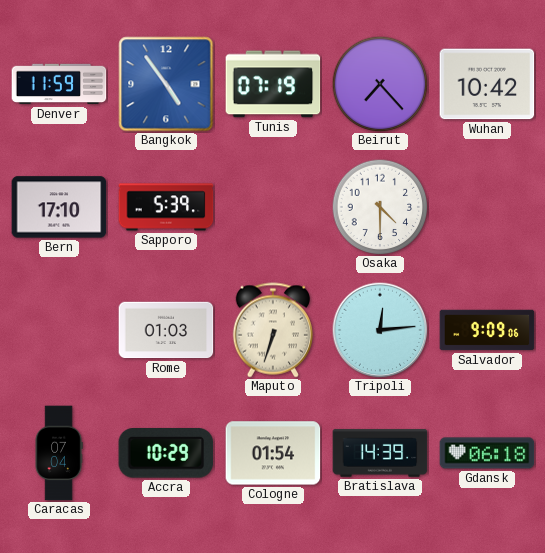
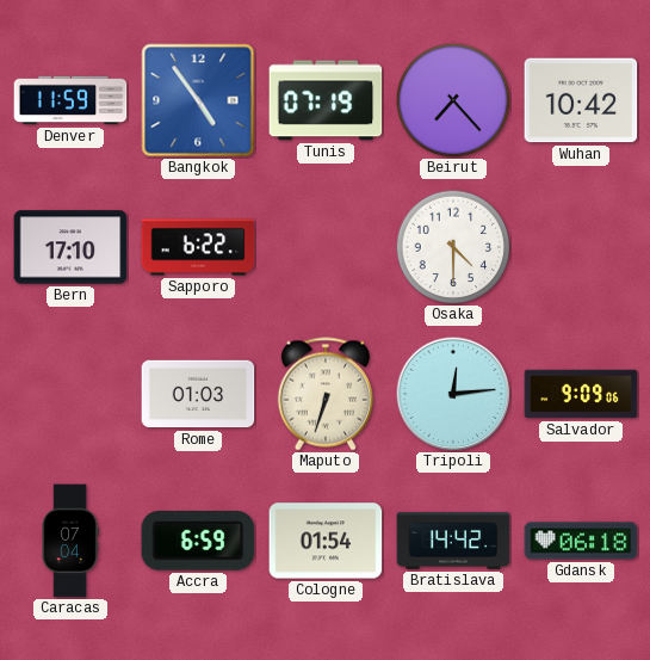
Sapporo: 5:39 -> 6:22 (198, 247)
Accra: 10:29 -> 6:59 (198, 542)
Bratislava: 14:39 -> 14:42 (453, 541)
